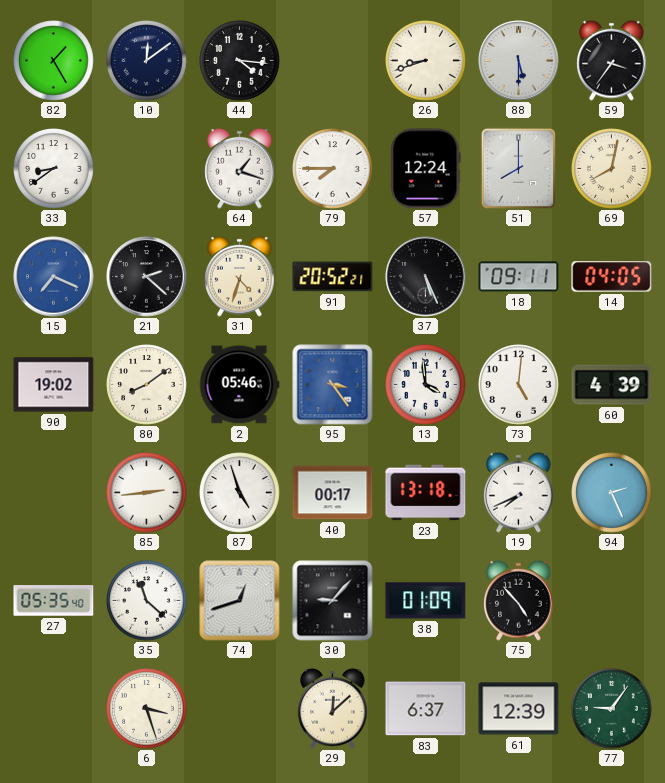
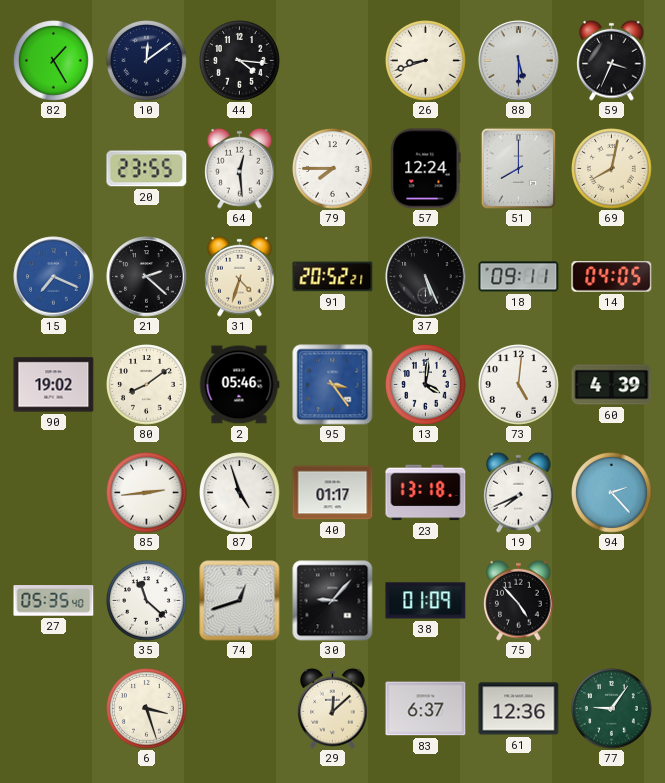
59: 3:36 -> 3:34 (612, 60)
33: 8:39 -> none (54, 169)
20: none -> 23:55 (147, 169)
64: 1:18 -> 12:29 (240, 168)
13: 3:59 -> 4:01 (426, 385)
40: 00:17 -> 01:17 (333, 493)
94: 2:26 -> 2:23 (612, 493)
61: 12:39 -> 12:36 (519, 709)
